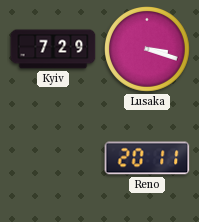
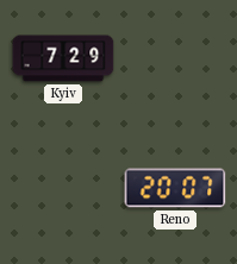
Lusaka: 3:18 -> none (148, 50)
Reno: 20:11 -> 20:07 (175, 188)
